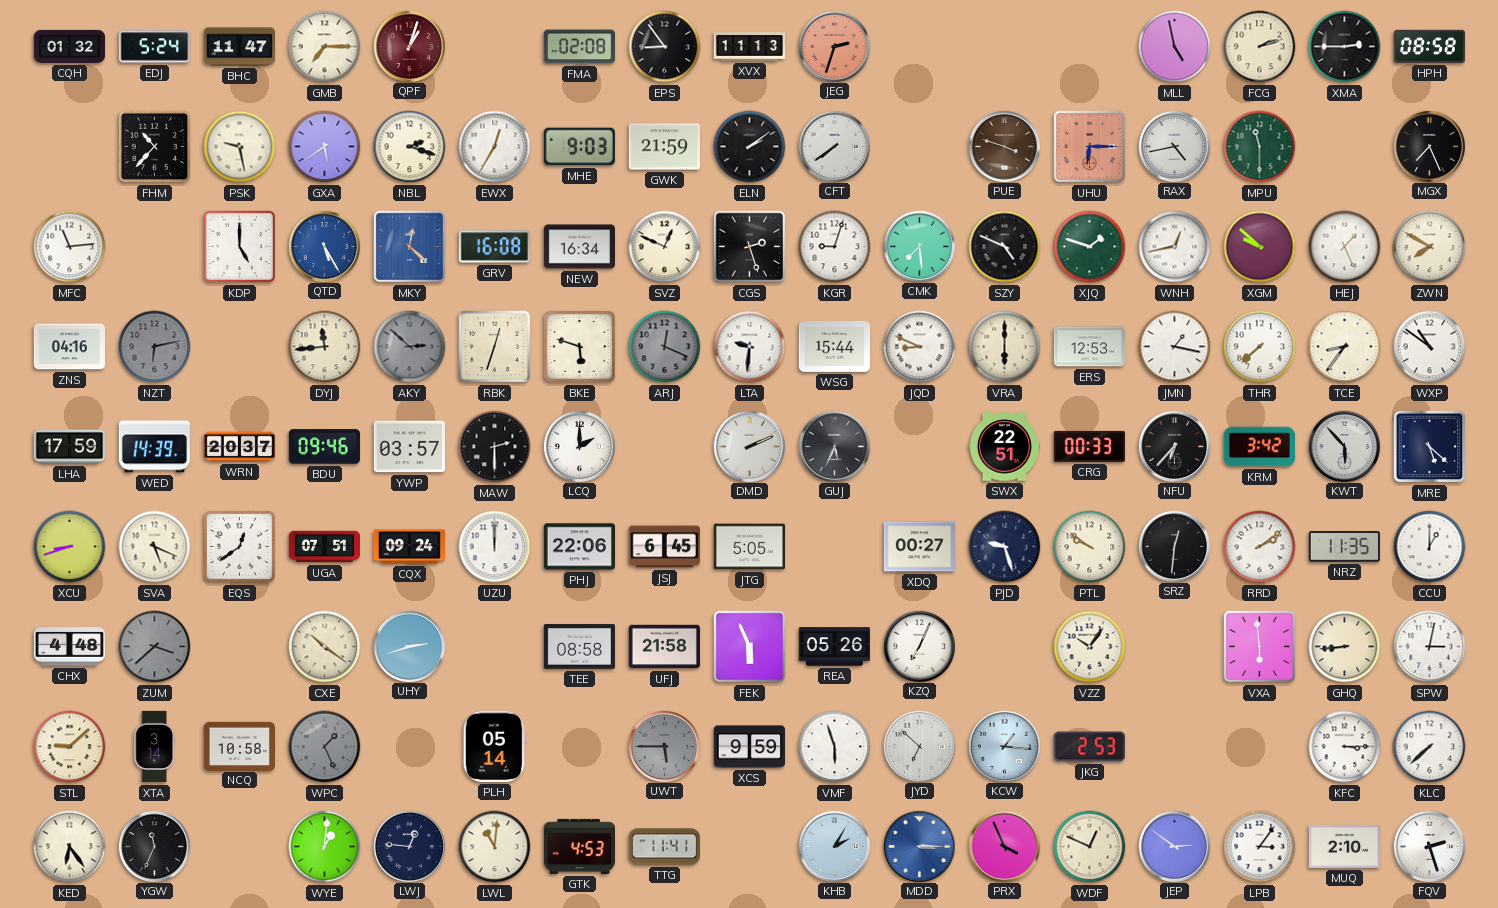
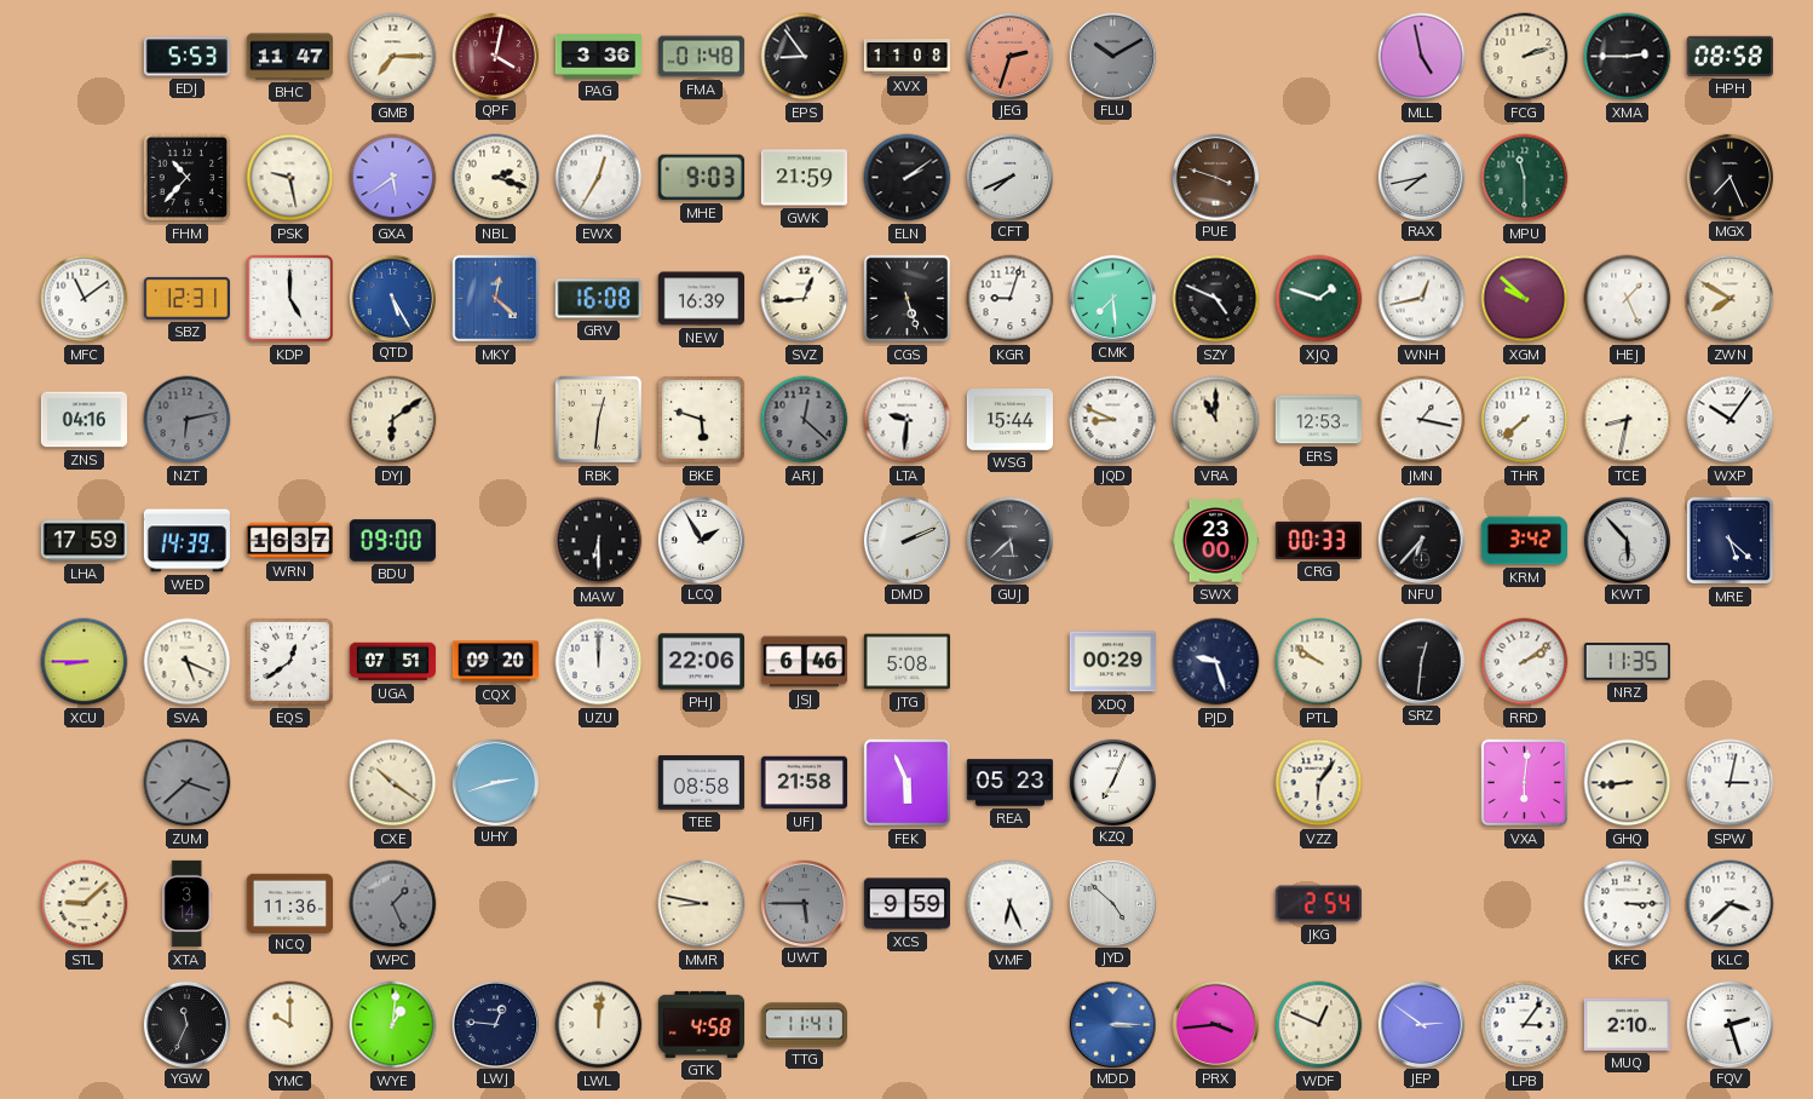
CQH: 01:32 -> none (69, 46)
EDJ: 5:24 -> 5:53 (186, 57)
QPF: 1:03 -> 4:02 (495, 56)
PAG: none -> 3:36 (598, 57)
FMA: 02:08 -> 01:48 (701, 57)
XVX: 11:13 -> 11:08 (907, 57)
FLU: none -> 10:10 (1112, 56)
CFT: 7:39 -> 7:41 (1009, 177)
UHU: 6:15 -> none (1090, 147)
RAX: 4:43 -> 7:43 (1421, 177)
MFC: 11:14 -> 11:09 (85, 299)
SBZ: none -> 12:31 (186, 298)
NEW: 16:34 -> 16:39 (701, 299)
SVZ: 12:49 -> 12:44 (805, 299)
CGS: 2:27 -> 5:27 (908, 299)
DYJ: 11:44 -> 6:09 (393, 420)
AKY: 2:52 -> none (410, 347)
RBK: 12:33 -> 12:31 (599, 420)
ARJ: 12:19 -> 12:22 (805, 420)
VRA: 6:00 -> 11:00 (1216, 420)
TCE: 8:36 -> 8:32 (1628, 420)
WXP: 10:51 -> 10:06 (1731, 420)
WRN: 20:37 -> 16:37 (289, 541)
BDU: 09:46 -> 09:00 (392, 541)
YWP: 03:57 -> none (409, 447)
MAW: 2:30 -> 6:30 (599, 541)
LCQ: 2:00 -> 1:55 (701, 540)
GUJ: 5:34 -> 5:38 (1009, 540)
SWX: 22:51 -> 23:00 (1215, 541)
XCU: 8:42 -> 8:45 (85, 662)
CQX: 09:24 -> 09:20 (495, 662)
JSJ: 6:45 -> 6:46 (804, 662)
JTG: 5:05 -> 5:08 (907, 662)
XDQ: 00:27 -> 00:29 (1112, 662)
CCU: 1:00 -> none (1430, 547)
CHX: 4:48 -> none (69, 647)
REA: 05:26 -> 05:23 (1009, 783)
VZZ: 10:06 -> 6:06 (1319, 783)
VXA: 5:59 -> 6:01 (1525, 783)
NCQ: 10:58 -> 11:36 (289, 903)
PLH: 05:14 -> none (494, 746)
MMR: none -> 8:47 (702, 904)
VMF: 5:57 -> 6:26 (1011, 904)
JYD: 6:52 -> 4:52 (1112, 903)
KCW: 1:16 -> none (1004, 746)
JKG: 2:53 -> 2:54 (1318, 904)
KLC: 7:38 -> 3:38 (1731, 904)
KED: 6:24 -> none (70, 847)
YMC: none -> 10:00 (290, 1025)
LWL: 11:01 -> 12:01 (599, 1025)
GTK: 4:53 -> 4:58 (701, 1024)
KHB: 2:05 -> none (834, 846)
PRX: 3:56 -> 3:44 (1215, 1024)
